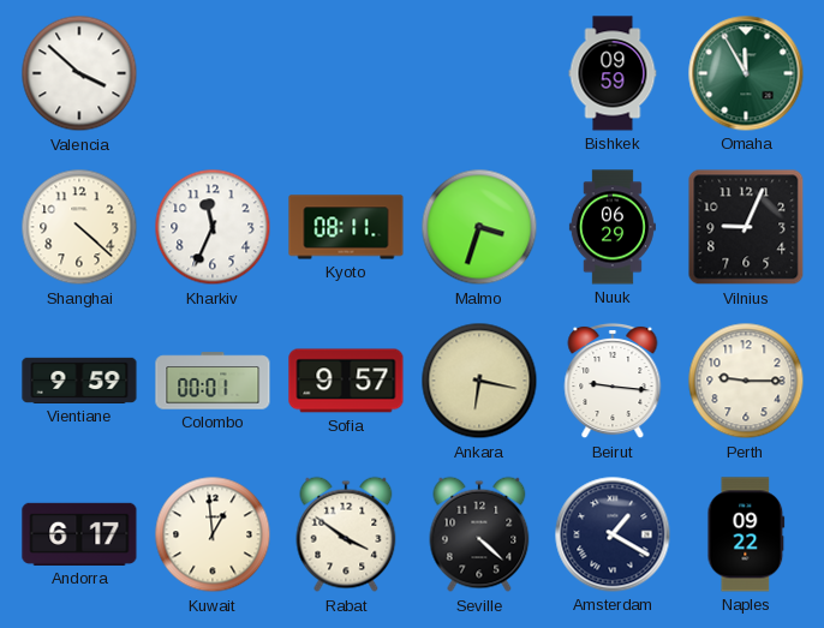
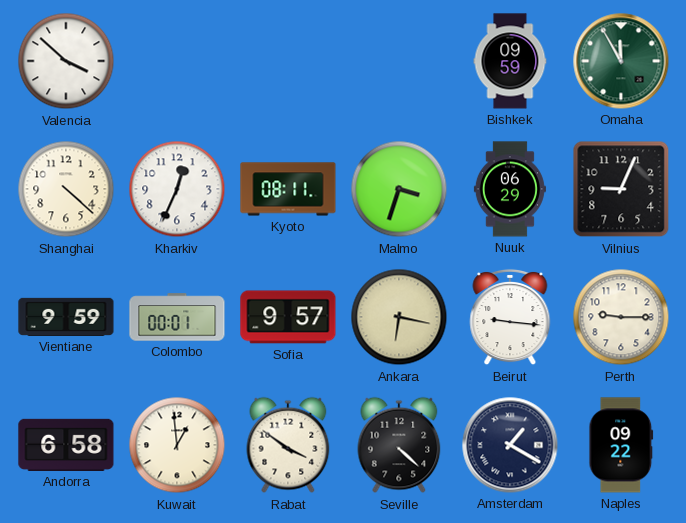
Kharkiv: 11:34 -> 12:34 (177, 189)
Andorra: 6:17 -> 6:58 (66, 445)
